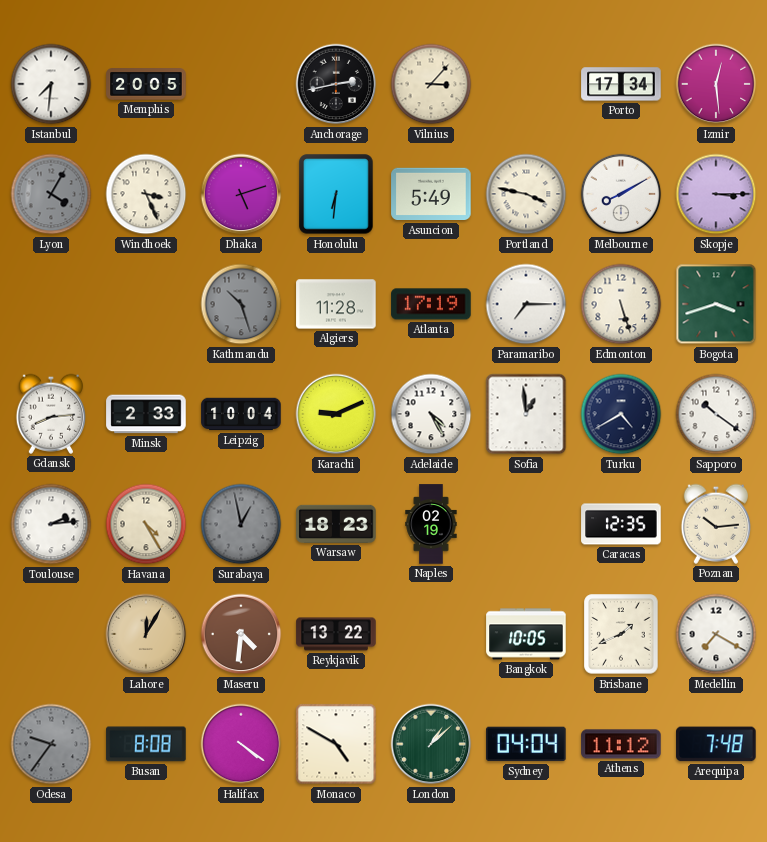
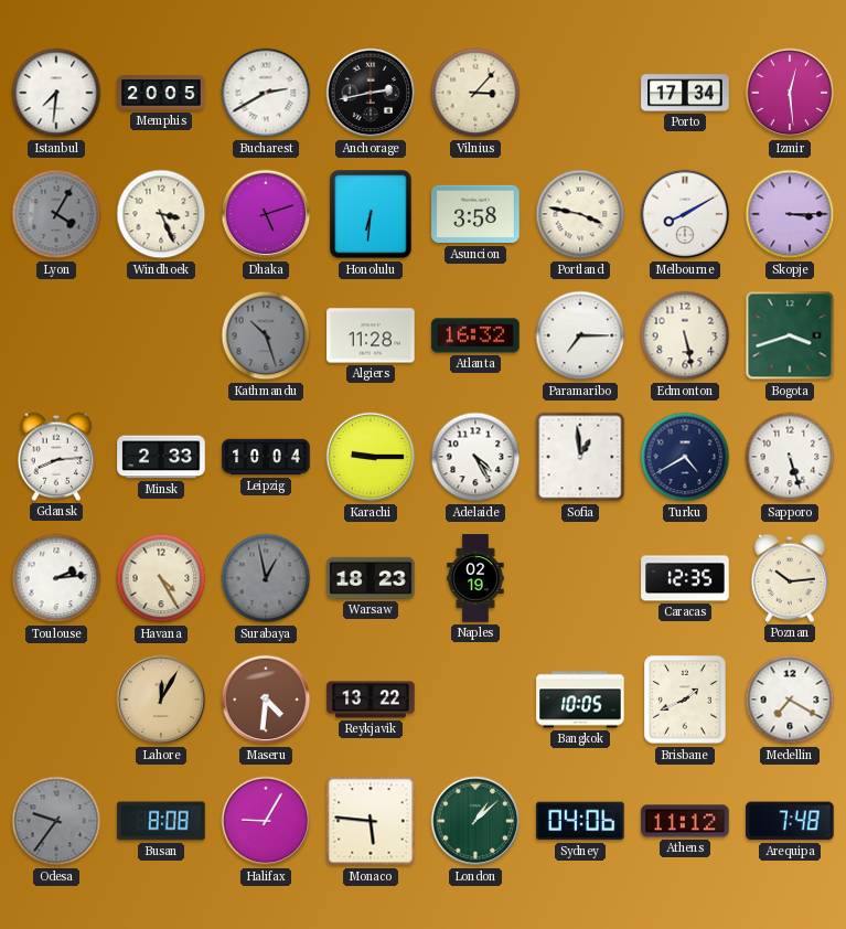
Bucharest: none -> 2:40 (266, 93)
Asuncion: 5:49 -> 3:58 (475, 214)
Atlanta: 17:19 -> 16:32 (475, 335)
Edmonton: 5:27 -> 5:28 (685, 335)
Karachi: 9:11 -> 9:15 (371, 457)
Sapporo: 10:21 -> 5:27 (790, 457)
Halifax: 4:21 -> 9:05 (266, 821)
Monaco: 4:50 -> 5:46 (371, 821)
Sydney: 04:04 -> 04:06 (580, 821)
